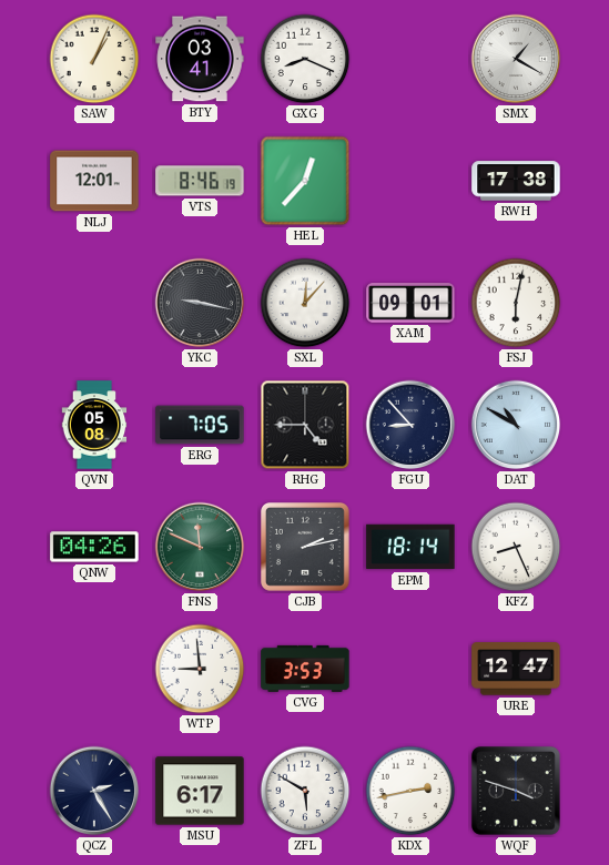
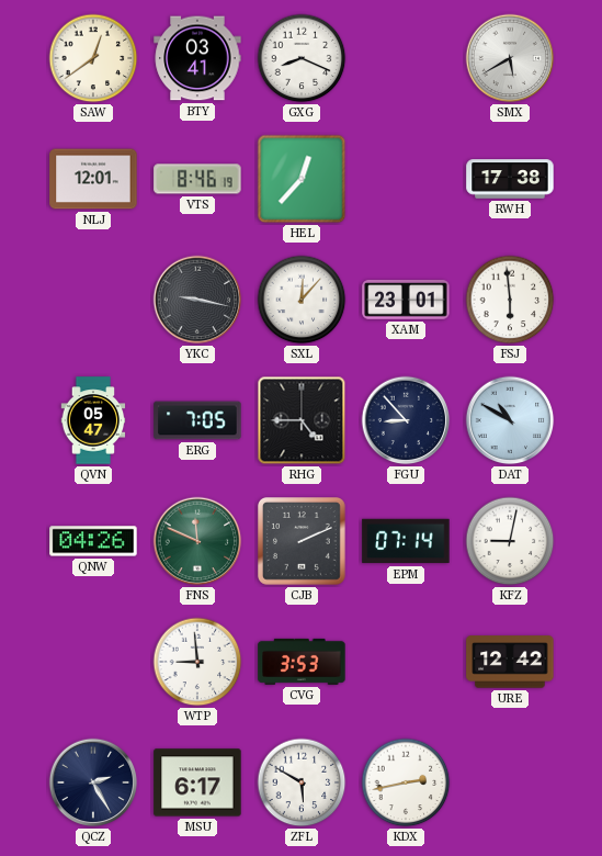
SAW: 1:04 -> 12:39 (93, 58)
SMX: 1:20 -> 5:40 (510, 58)
XAM: 09:01 -> 23:01 (406, 301)
FSJ: 6:02 -> 5:59 (510, 300)
QVN: 05:08 -> 05:47 (93, 420)
CJB: 2:13 -> 2:11 (303, 542)
EPM: 18:14 -> 07:14 (406, 541)
KFZ: 8:26 -> 9:02 (510, 541)
URE: 12:47 -> 12:42 (510, 662)
WQF: 3:48 -> none (517, 792)
